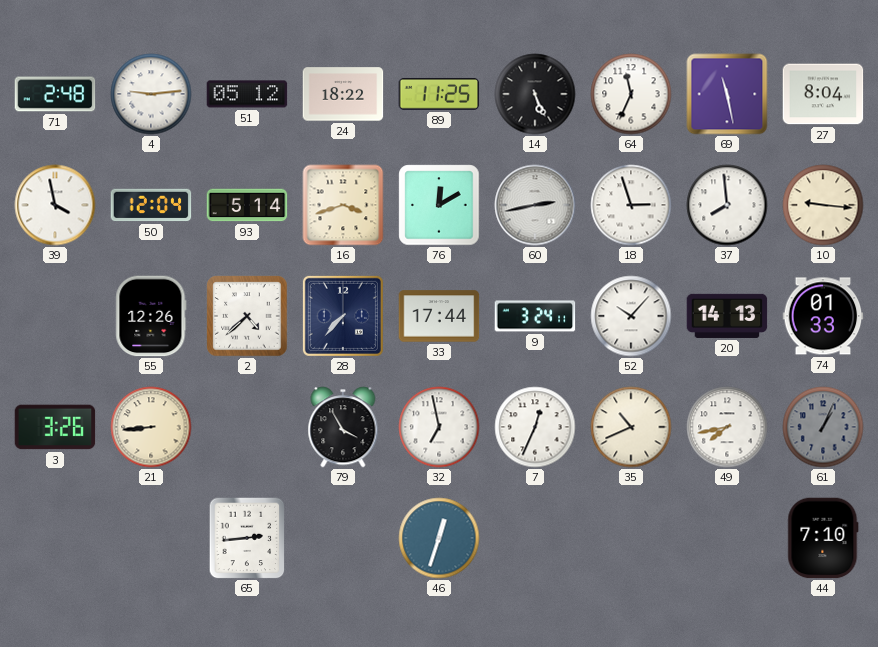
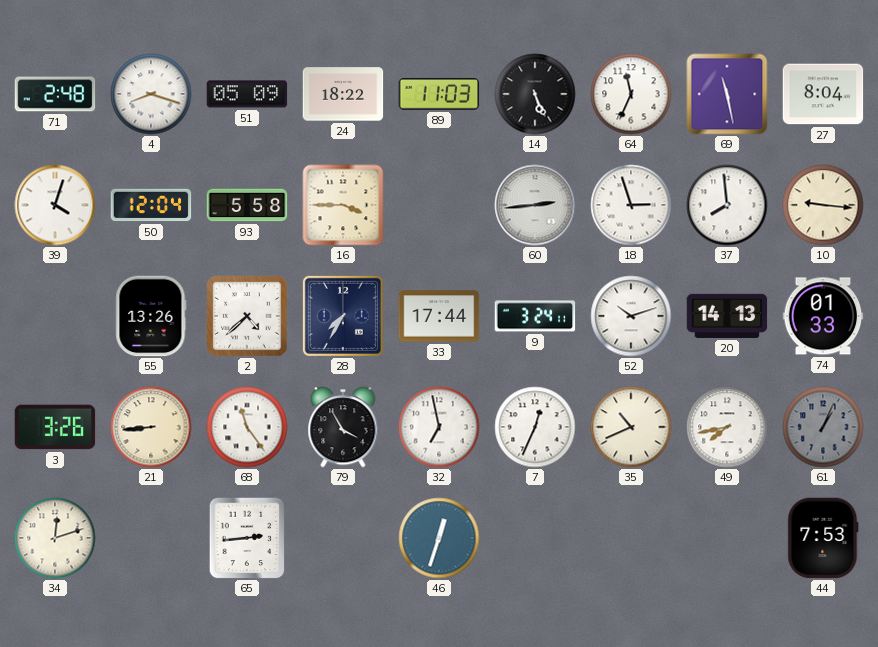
4: 9:14 -> 8:18 (151, 94)
51: 05:12 -> 05:09 (247, 94)
89: 11:25 -> 11:03 (439, 94)
39: 3:58 -> 4:03 (55, 205)
93: 5:14 -> 5:58 (247, 205)
16: 3:42 -> 3:45 (343, 205)
76: 12:10 -> none (439, 205)
60: 2:43 -> 2:44 (535, 205)
55: 12:26 -> 13:26 (151, 316)
28: 7:37 -> 7:35 (343, 316)
52: 10:07 -> 10:12 (631, 316)
68: none -> 11:24 (247, 427)
34: none -> 12:12 (55, 538)
44: 7:10 -> 7:53 (823, 538)
